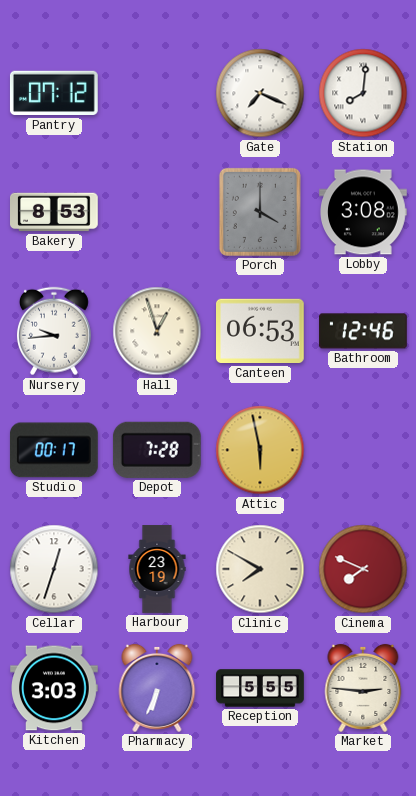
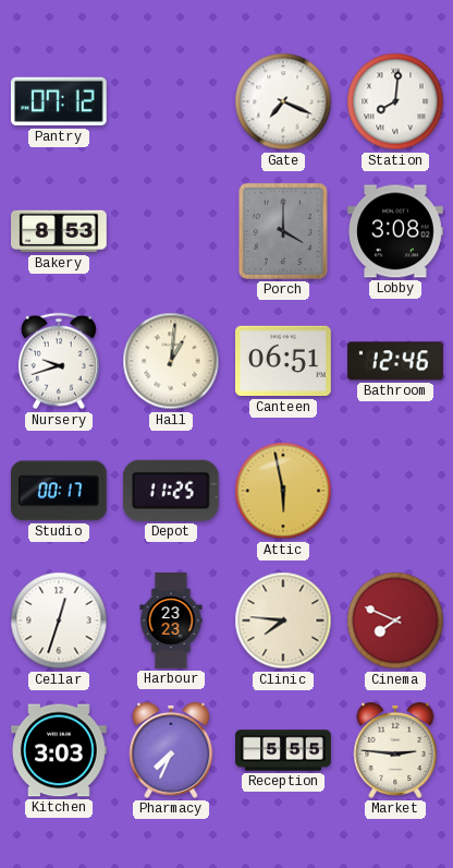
Nursery: 9:44 -> 9:42 (59, 361)
Hall: 12:57 -> 1:01 (171, 361)
Canteen: 06:53 -> 06:51 (284, 361)
Depot: 7:28 -> 11:25 (171, 491)
Harbour: 23:19 -> 23:23 (171, 620)
Clinic: 7:50 -> 7:46 (283, 620)
Pharmacy: 6:34 -> 7:34 (171, 750)
